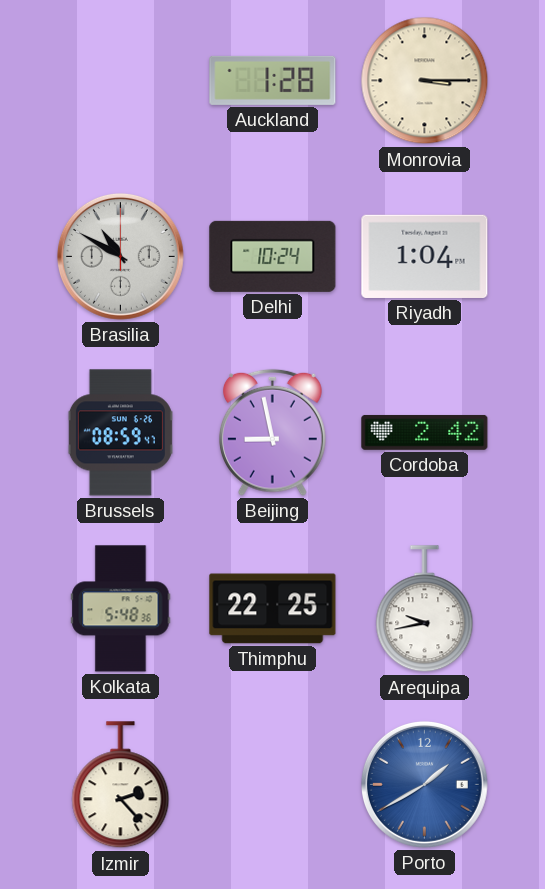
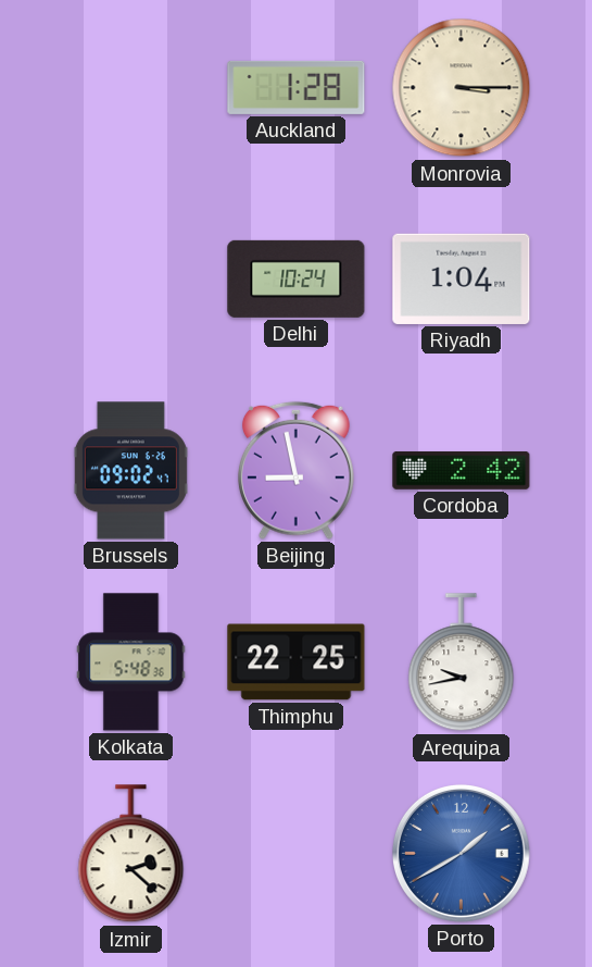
Brasilia: 10:50 -> none (120, 256)
Brussels: 08:59 -> 09:02 (130, 471)
Izmir: 2:23 -> 2:22 (131, 854)
